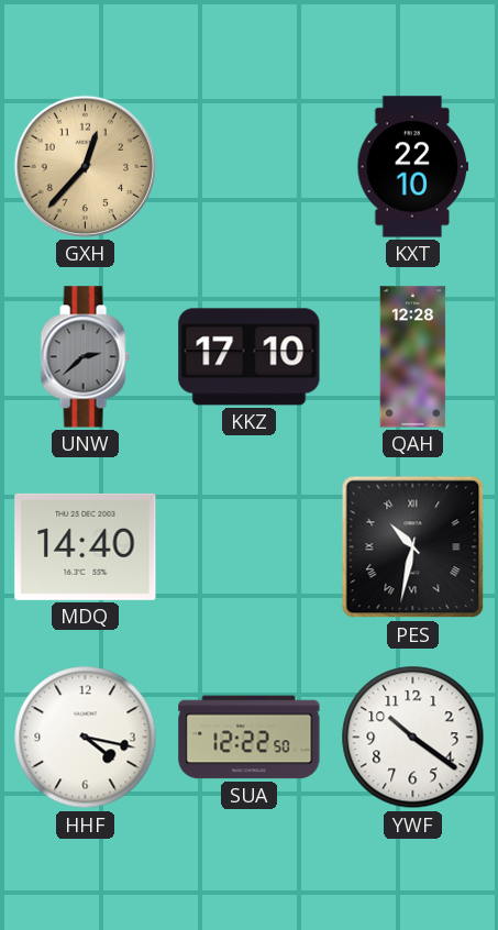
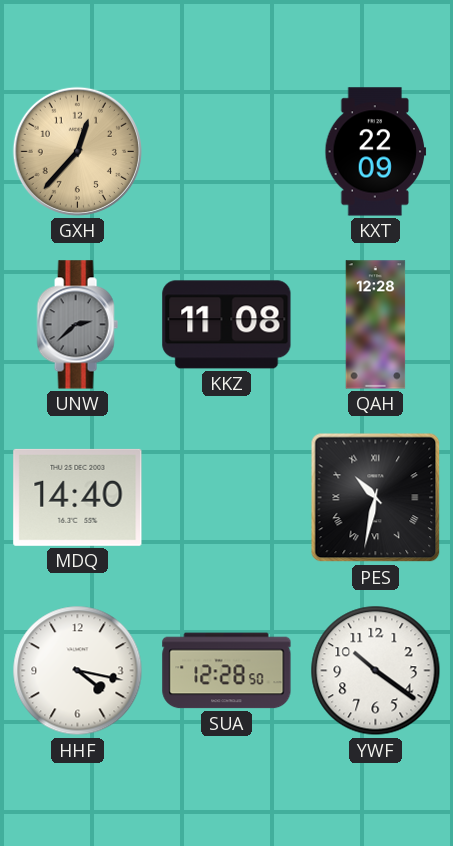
KXT: 22:10 -> 22:09 (376, 152)
KKZ: 17:10 -> 11:08 (227, 325)
SUA: 12:22 -> 12:28 (227, 671)
